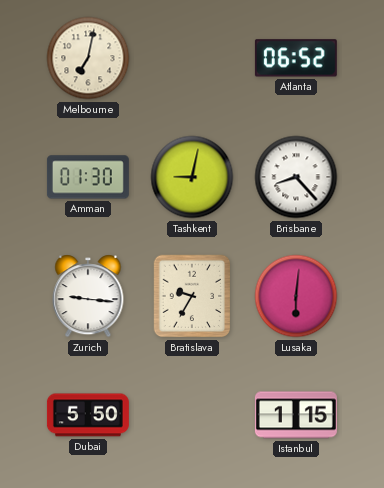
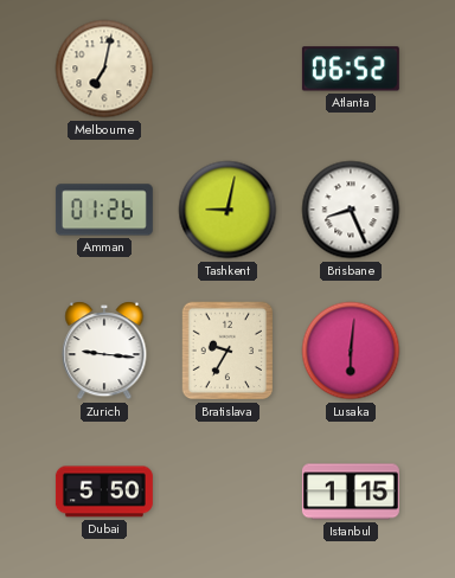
Amman: 01:30 -> 01:26 (104, 210)
Brisbane: 8:23 -> 8:26 (351, 210)
